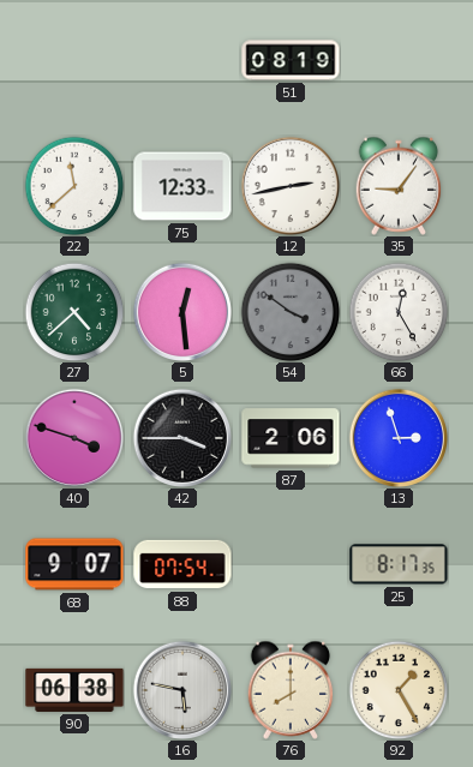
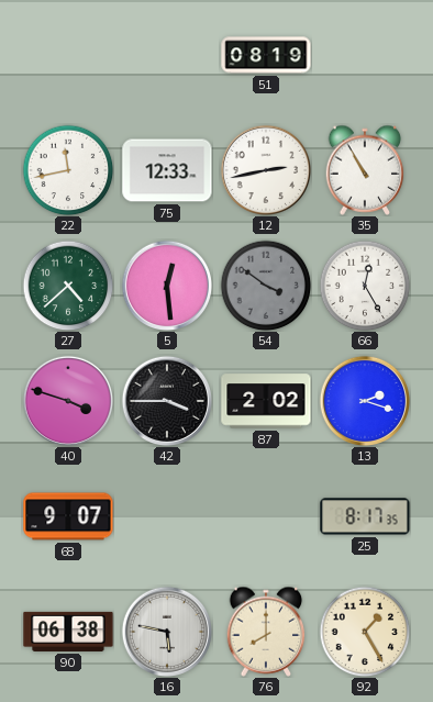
22: 11:38 -> 11:43 (68, 170)
35: 9:06 -> 10:55 (365, 170)
87: 2:06 -> 2:02 (266, 401)
13: 2:57 -> 2:18 (364, 400)
88: 07:54 -> none (182, 564)
